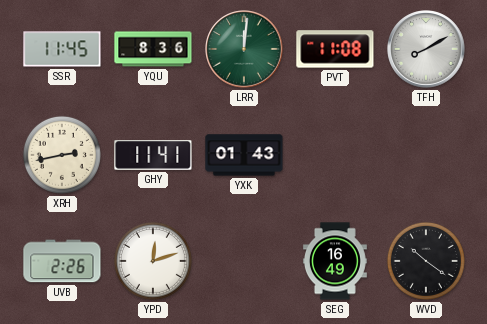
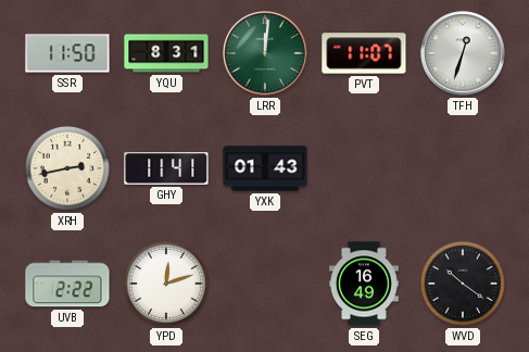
SSR: 11:45 -> 11:50 (67, 53)
YQU: 8:36 -> 8:31 (166, 53)
PVT: 11:08 -> 11:07 (364, 53)
TFH: 8:10 -> 12:33 (463, 53)
UVB: 2:26 -> 2:22 (67, 284)
